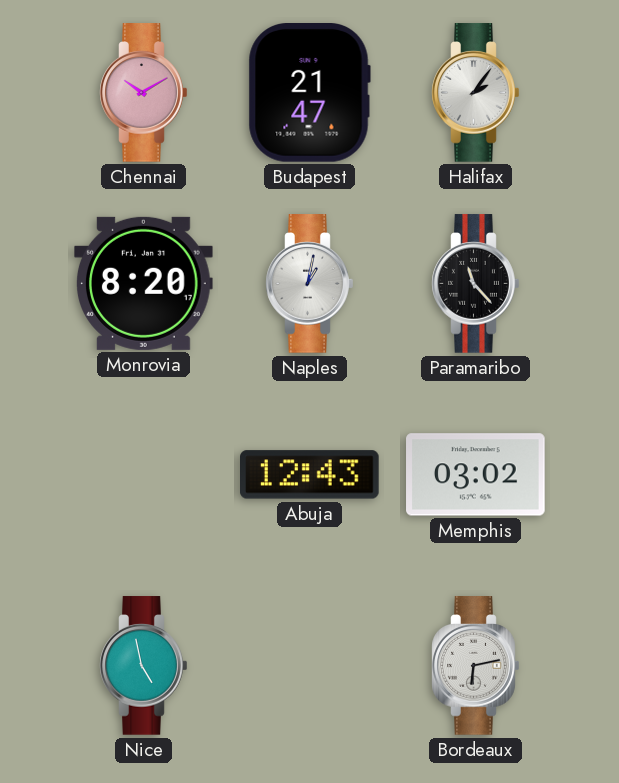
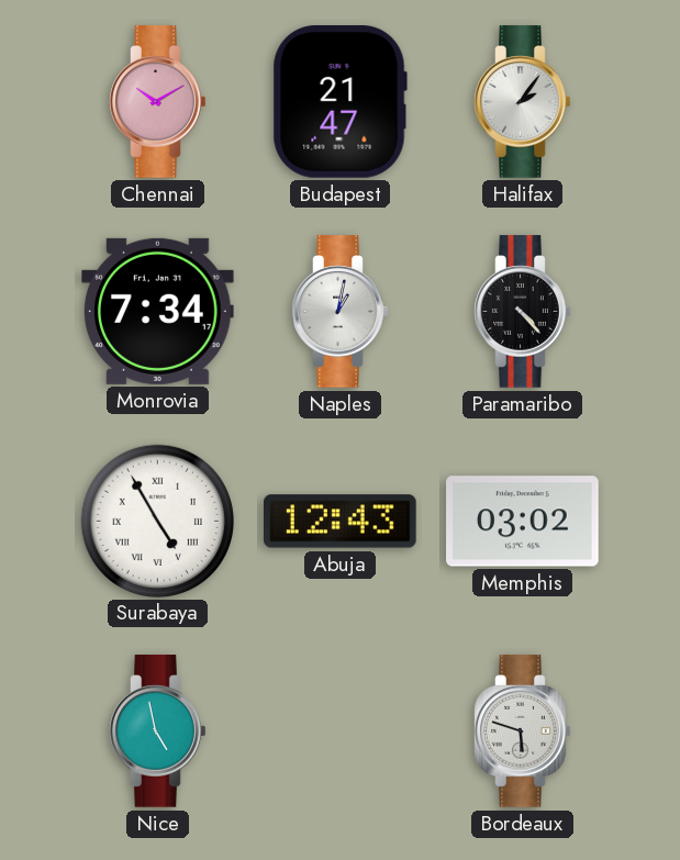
Monrovia: 8:20 -> 7:34 (158, 311)
Paramaribo: 11:23 -> 4:23 (523, 312)
Surabaya: none -> 4:55 (157, 521)
Bordeaux: 6:13 -> 5:48 (523, 731)
